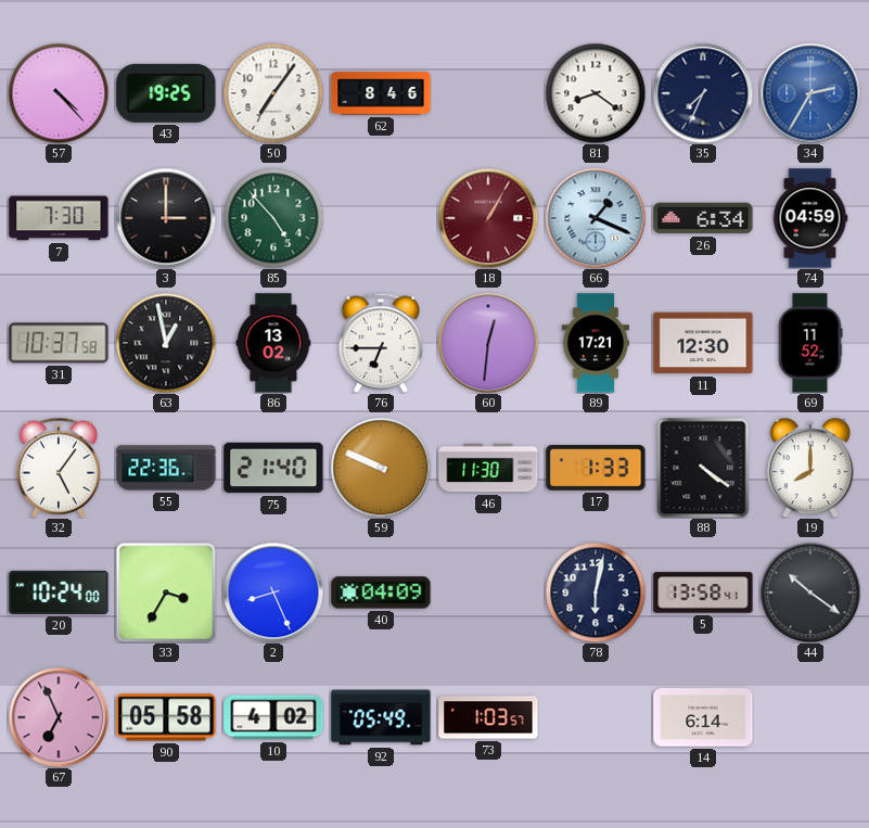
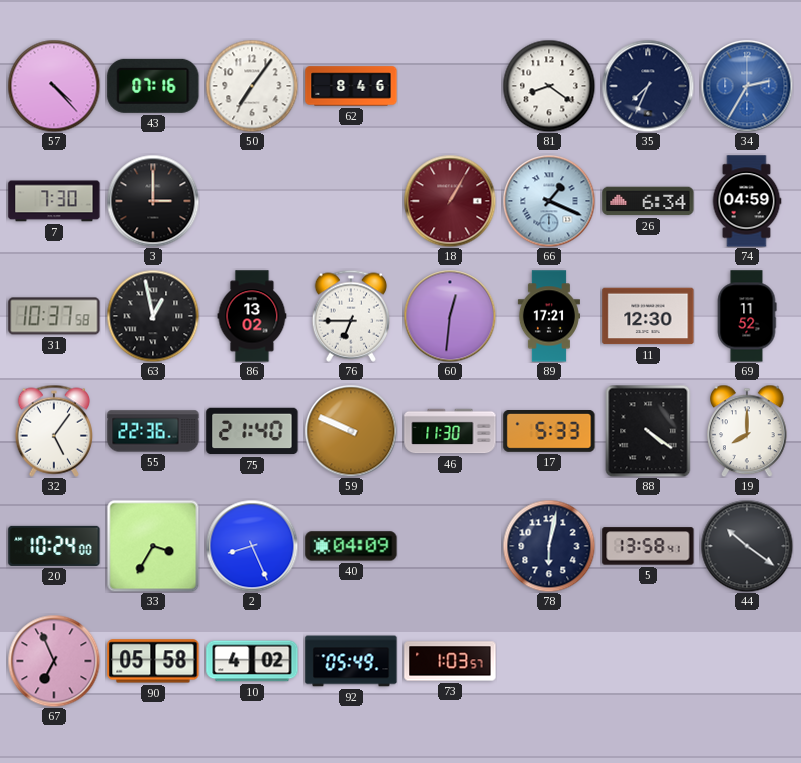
43: 19:25 -> 07:16 (153, 86)
85: 4:53 -> none (273, 218)
17: 1:33 -> 5:33 (549, 432)
14: 6:14 -> none (703, 717)
